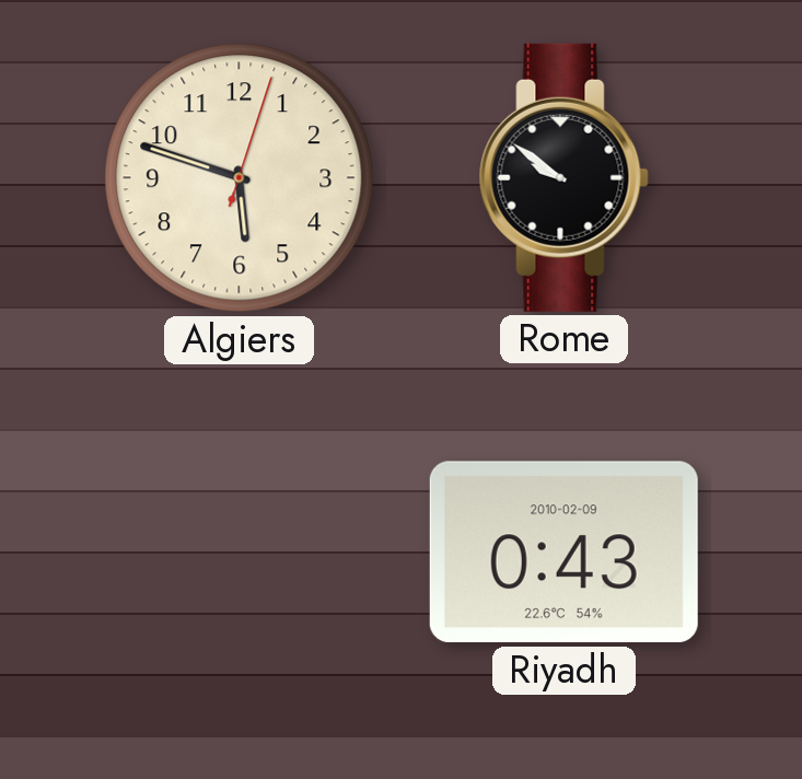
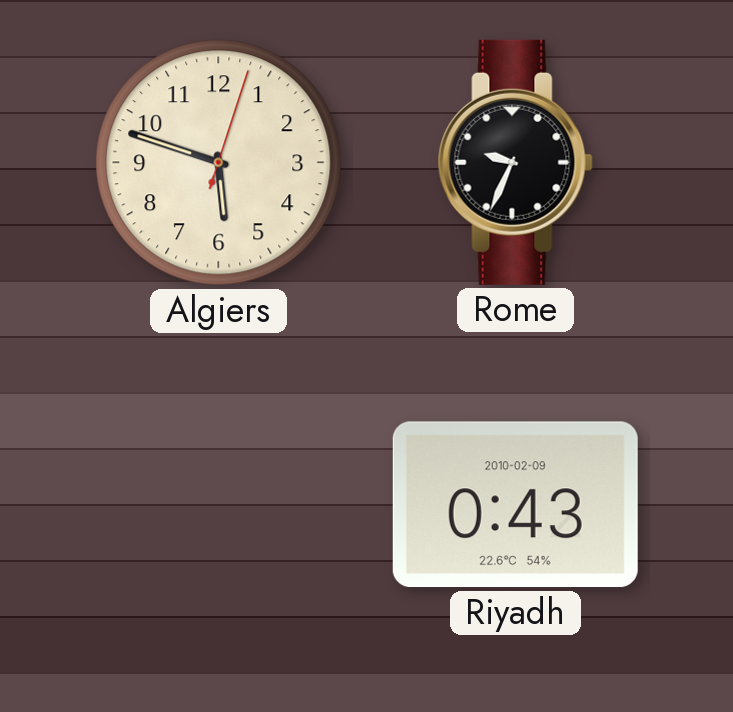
Rome: 9:51 -> 9:34 (515, 162)
